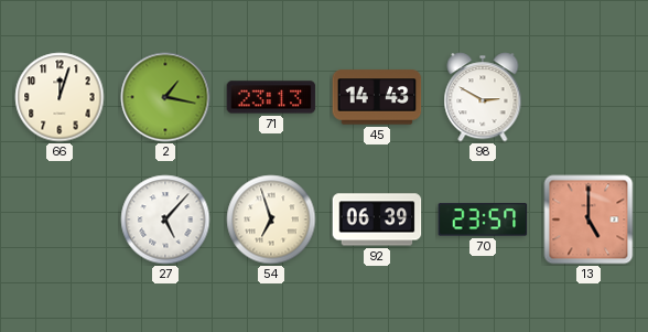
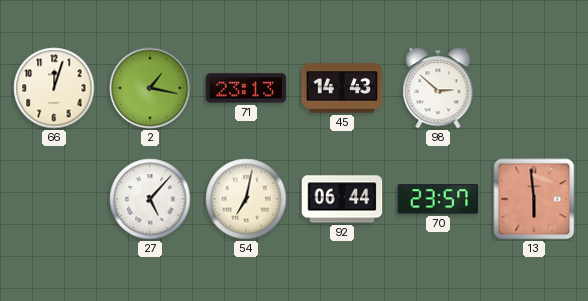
98: 2:50 -> 2:52 (438, 88)
54: 6:57 -> 7:02 (246, 199)
92: 06:39 -> 06:44 (342, 199)
13: 5:00 -> 5:59 (534, 199)
